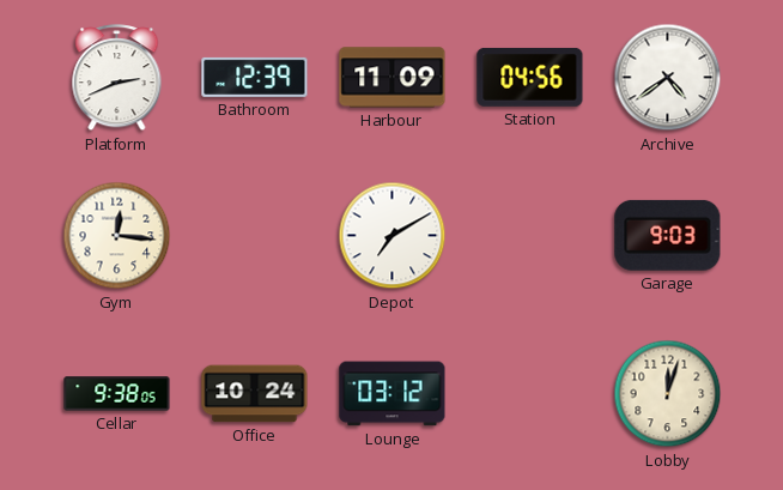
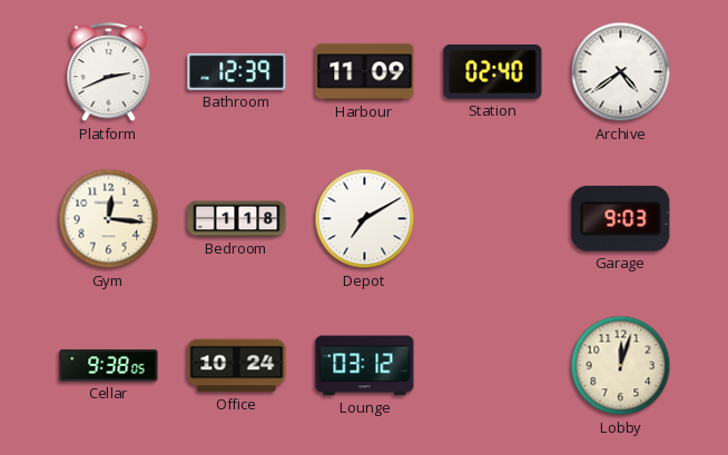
Station: 04:56 -> 02:40 (493, 71)
Bedroom: none -> 1:18 (237, 219)
